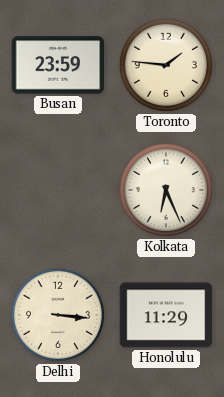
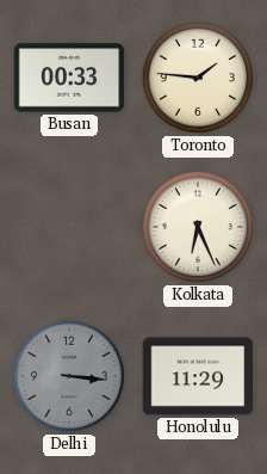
Busan: 23:59 -> 00:33 (69, 78)
Delhi dial: cream -> grey (69, 376)
